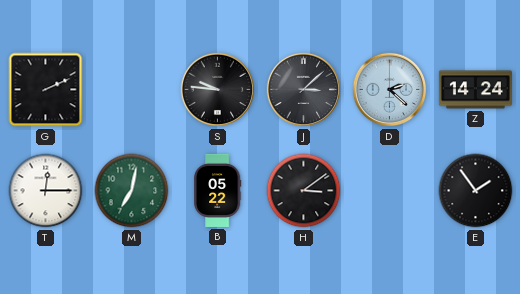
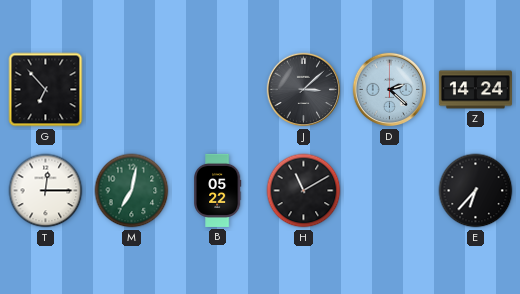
G: 2:11 -> 6:53 (46, 90)
S: 9:46 -> none (218, 90)
H: 3:09 -> 11:10 (304, 191)
E: 1:54 -> 6:37 (476, 191)
